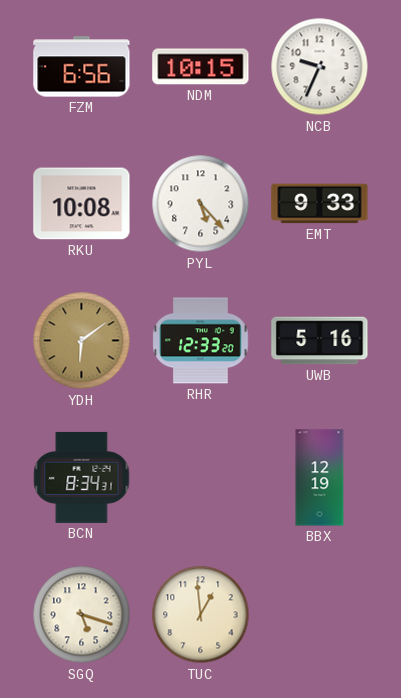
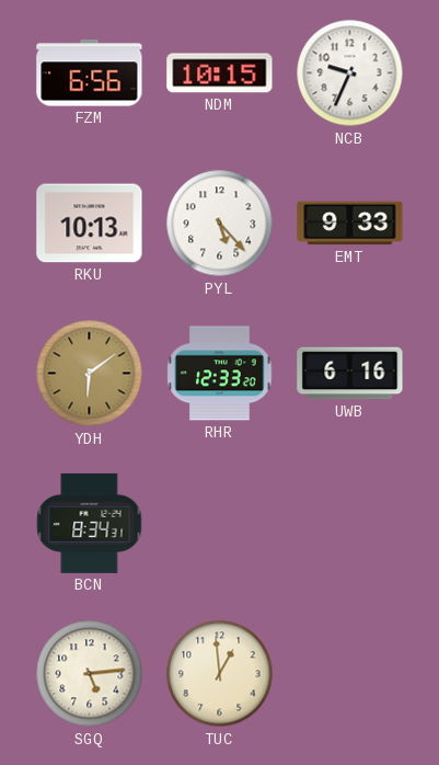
RKU: 10:08 -> 10:13 (90, 224)
UWB: 5:16 -> 6:16 (350, 374)
BBX: 12:19 -> none (320, 478)
SGQ: 5:18 -> 5:14 (90, 674)
